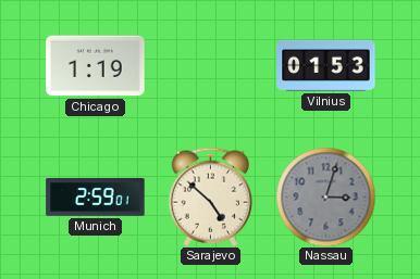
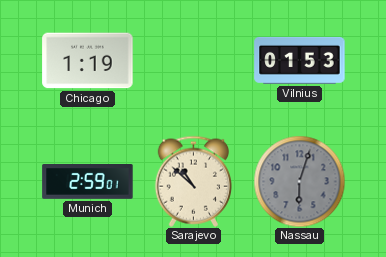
Sarajevo: 4:52 -> 10:52 (193, 181)
Nassau: 3:03 -> 6:03 (299, 181)
